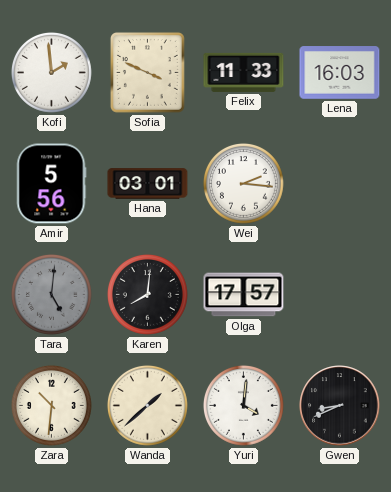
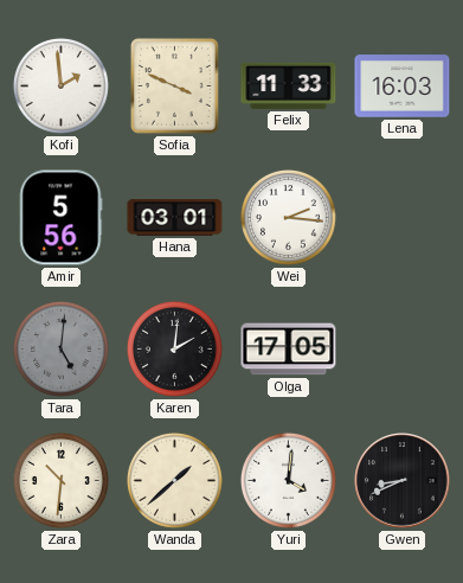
Karen: 8:01 -> 2:01 (174, 348)
Olga: 17:57 -> 17:05 (289, 350)
